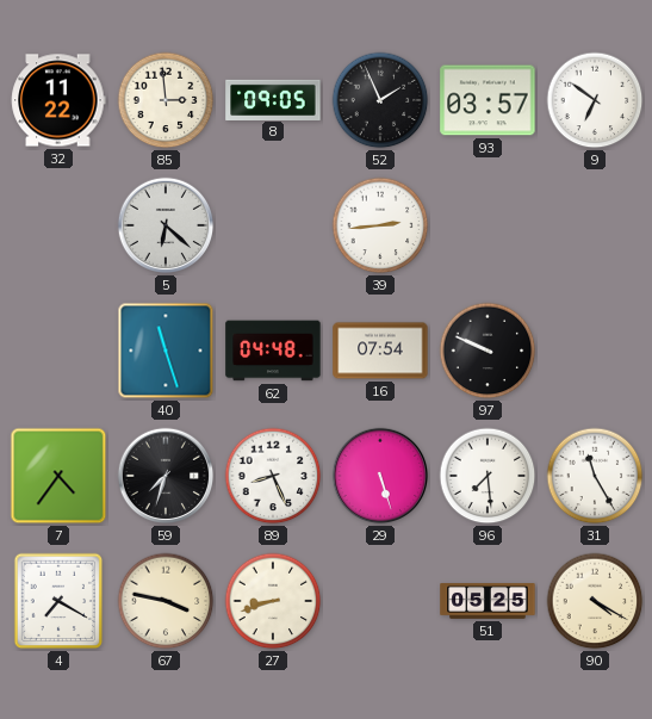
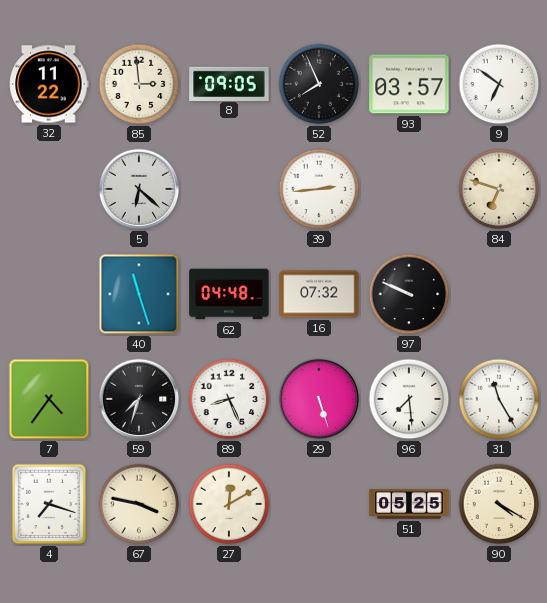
52: 1:56 -> 7:56 (319, 84)
84: none -> 6:48 (499, 189)
16: 07:54 -> 07:32 (319, 294)
4: 7:20 -> 7:18 (49, 504)
27: 8:42 -> 12:10 (229, 504)
